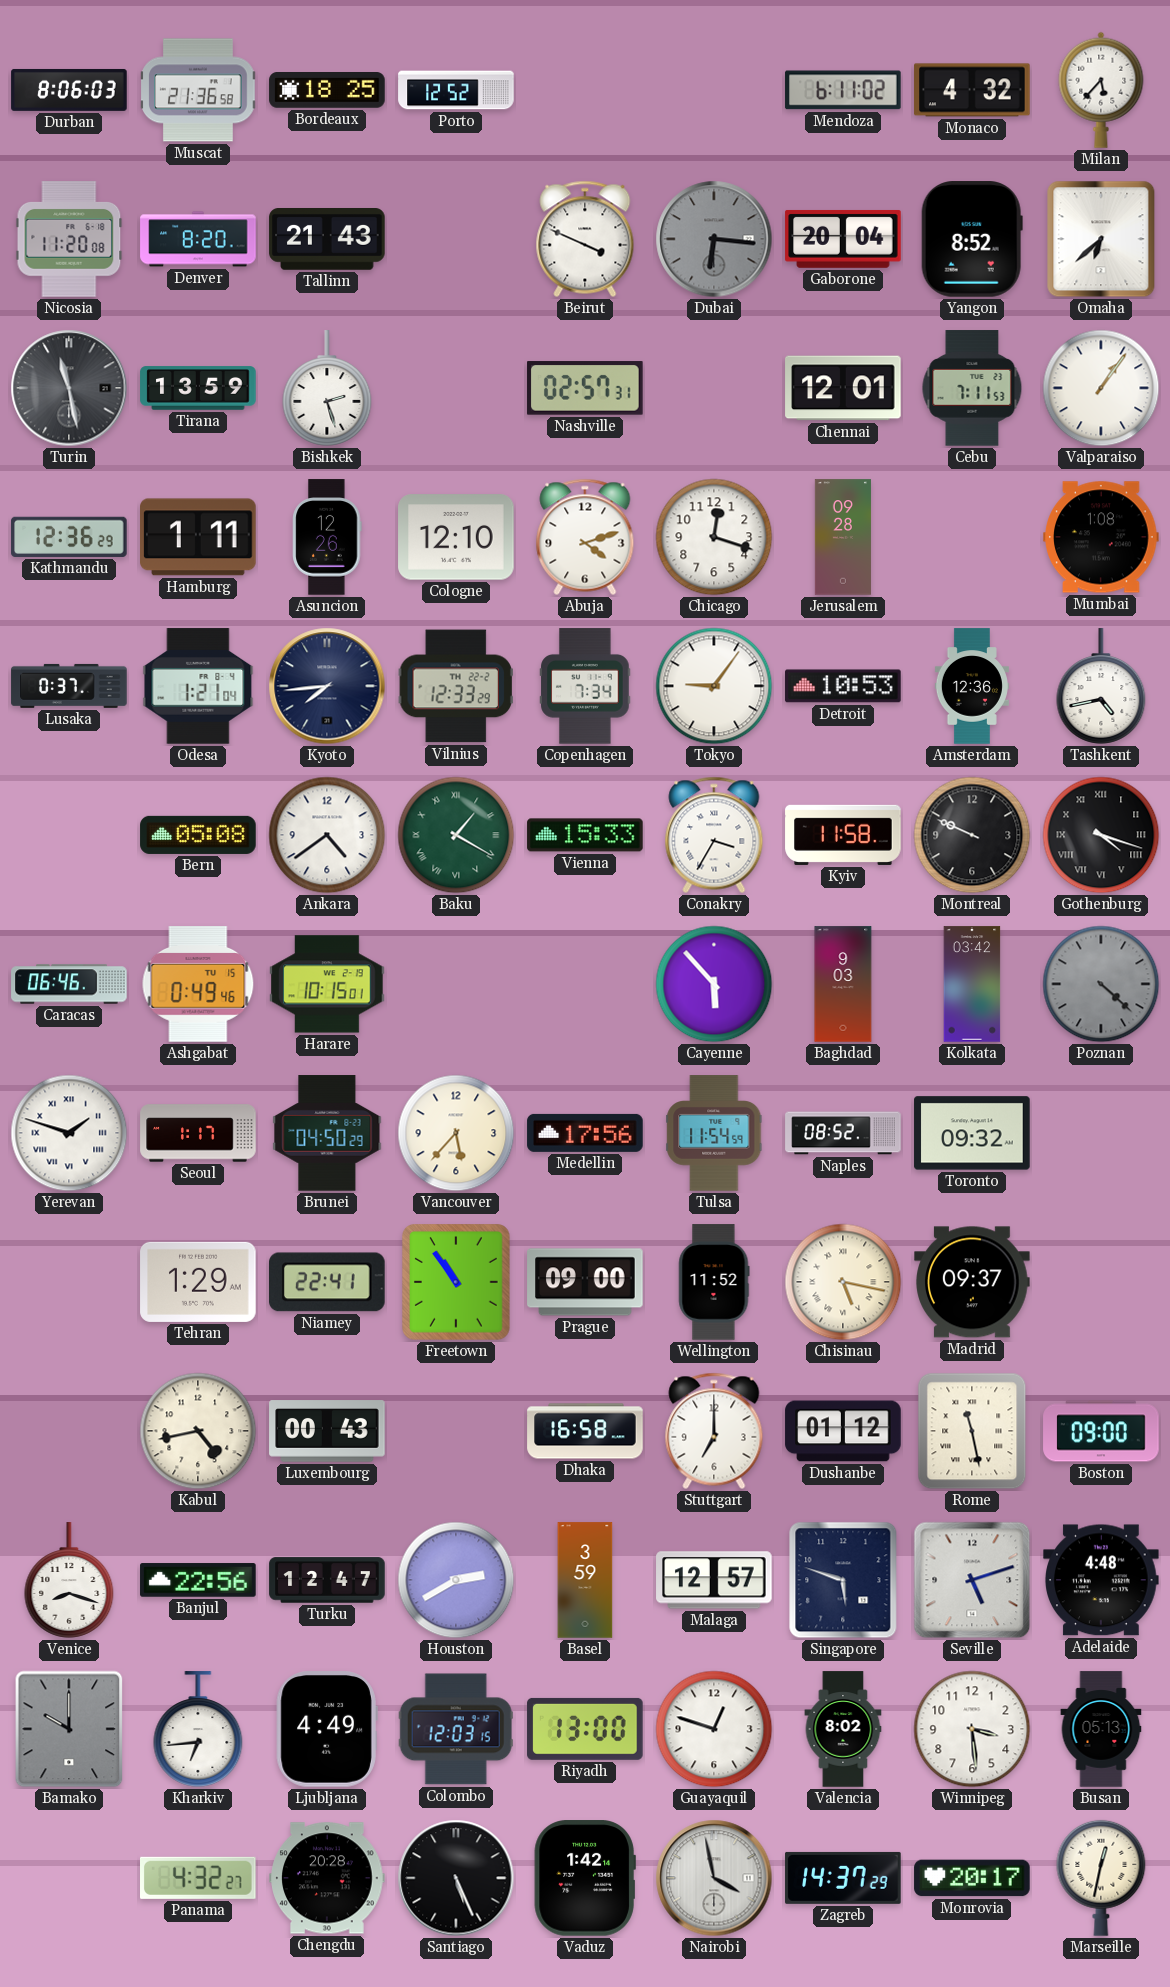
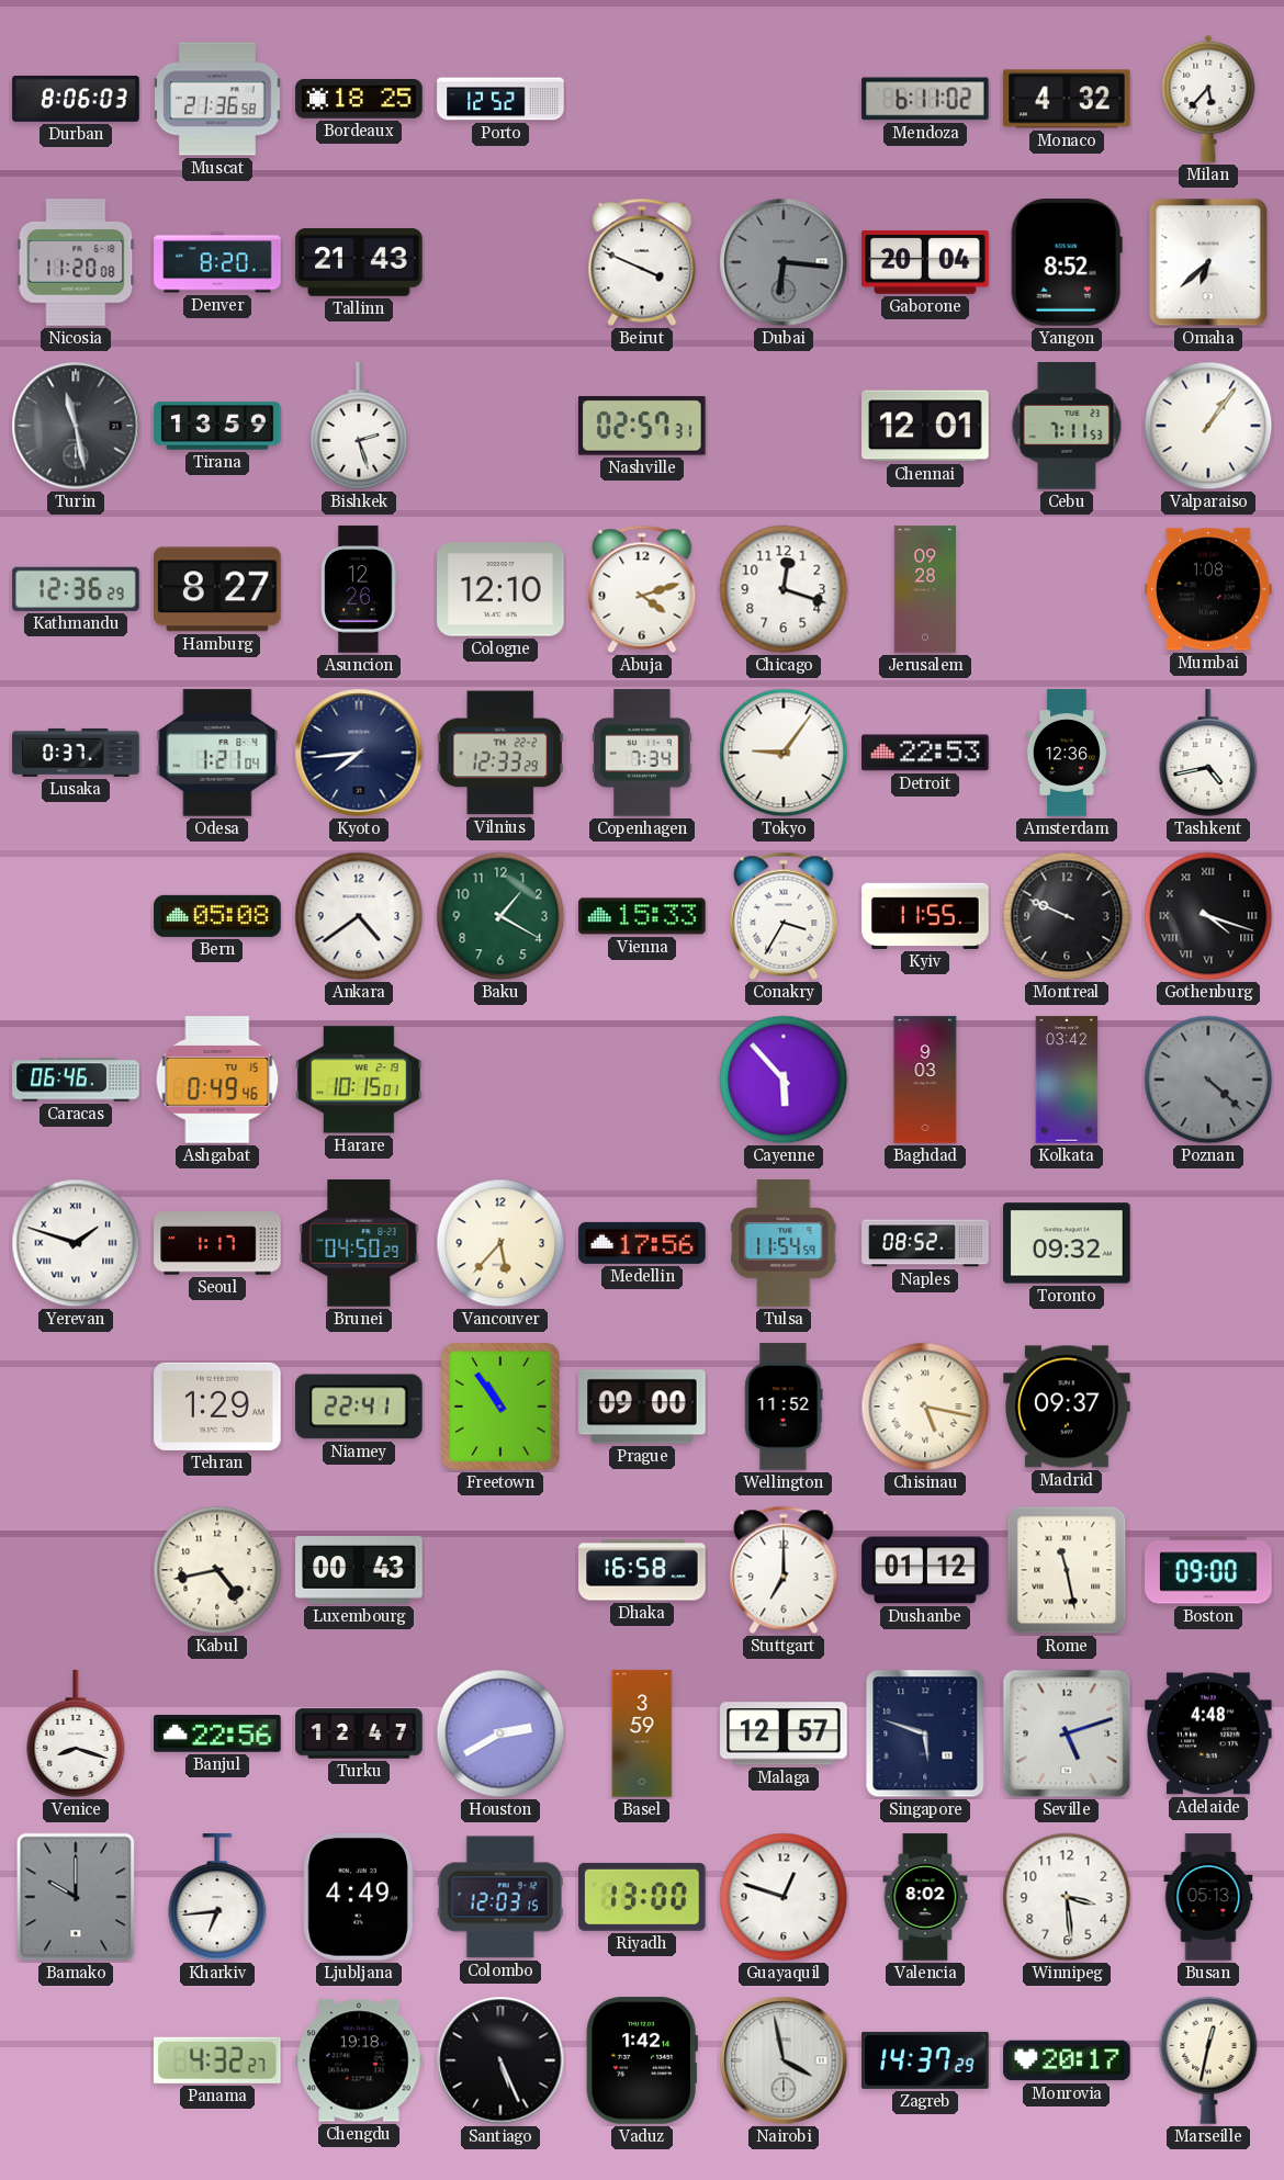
Hamburg: 1:11 -> 8:27 (217, 589)
Detroit: 10:53 -> 22:53 (925, 753)
Baku numerals: Roman -> Arabic (500, 916)
Kyiv: 11:58 -> 11:55 (925, 916)
Chengdu: 20:28 -> 19:18 (359, 2060)
